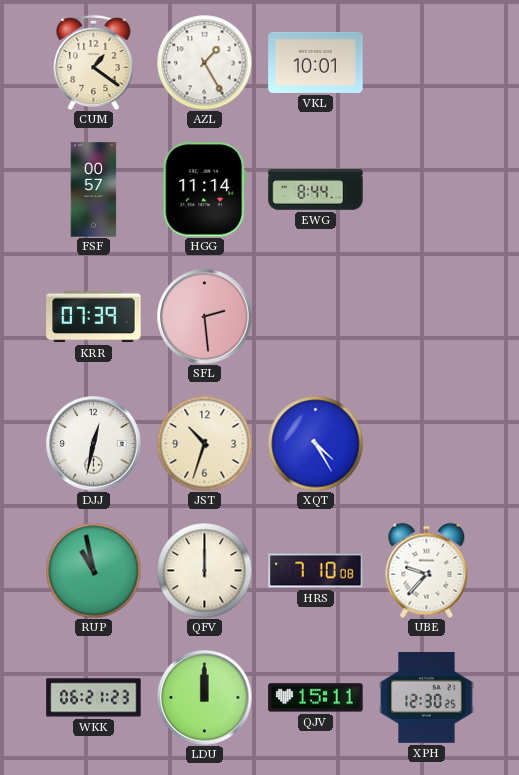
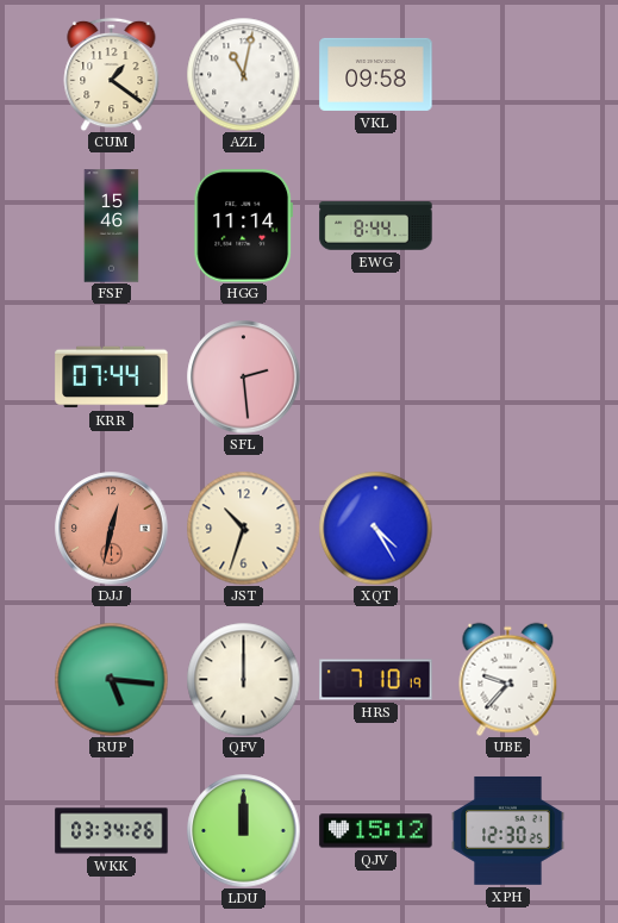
AZL: 1:25 -> 11:02 (243, 74)
VKL: 10:01 -> 09:58 (376, 74)
FSF: 00:57 -> 15:46 (112, 226)
KRR: 07:39 -> 07:44 (112, 378)
DJJ dial: white -> salmon (112, 529)
RUP: 10:58 -> 5:16 (111, 679)
HRS: 7:10:08 -> 7:10:19 (376, 680)
WKK: 06:21 -> 03:34 (112, 831)
QJV: 15:11 -> 15:12 (376, 831)
